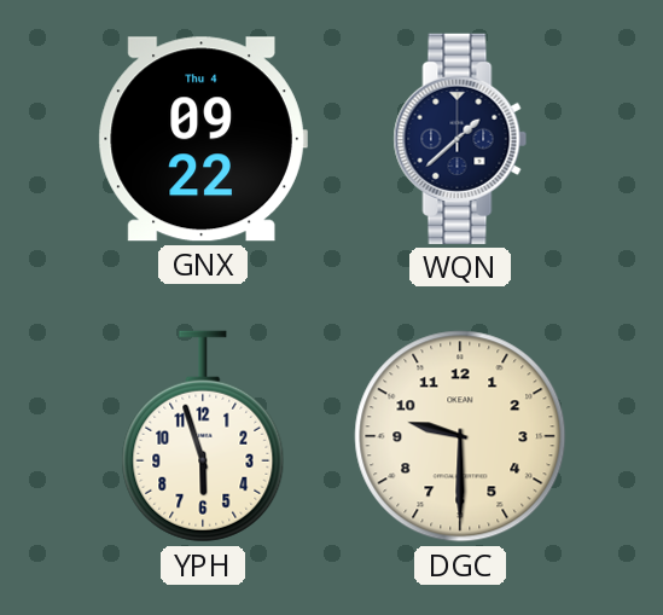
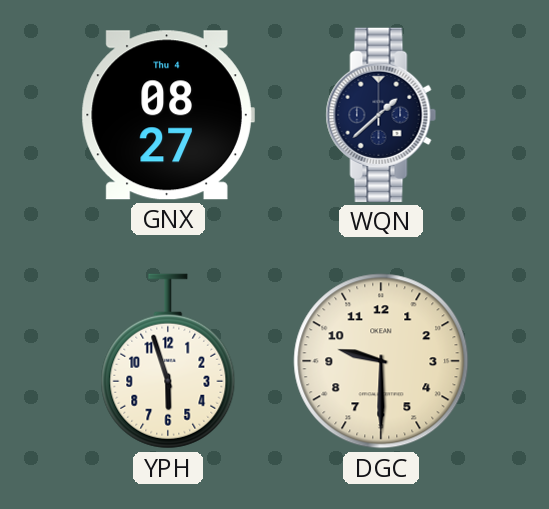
GNX: 09:22 -> 08:27 (168, 115)
